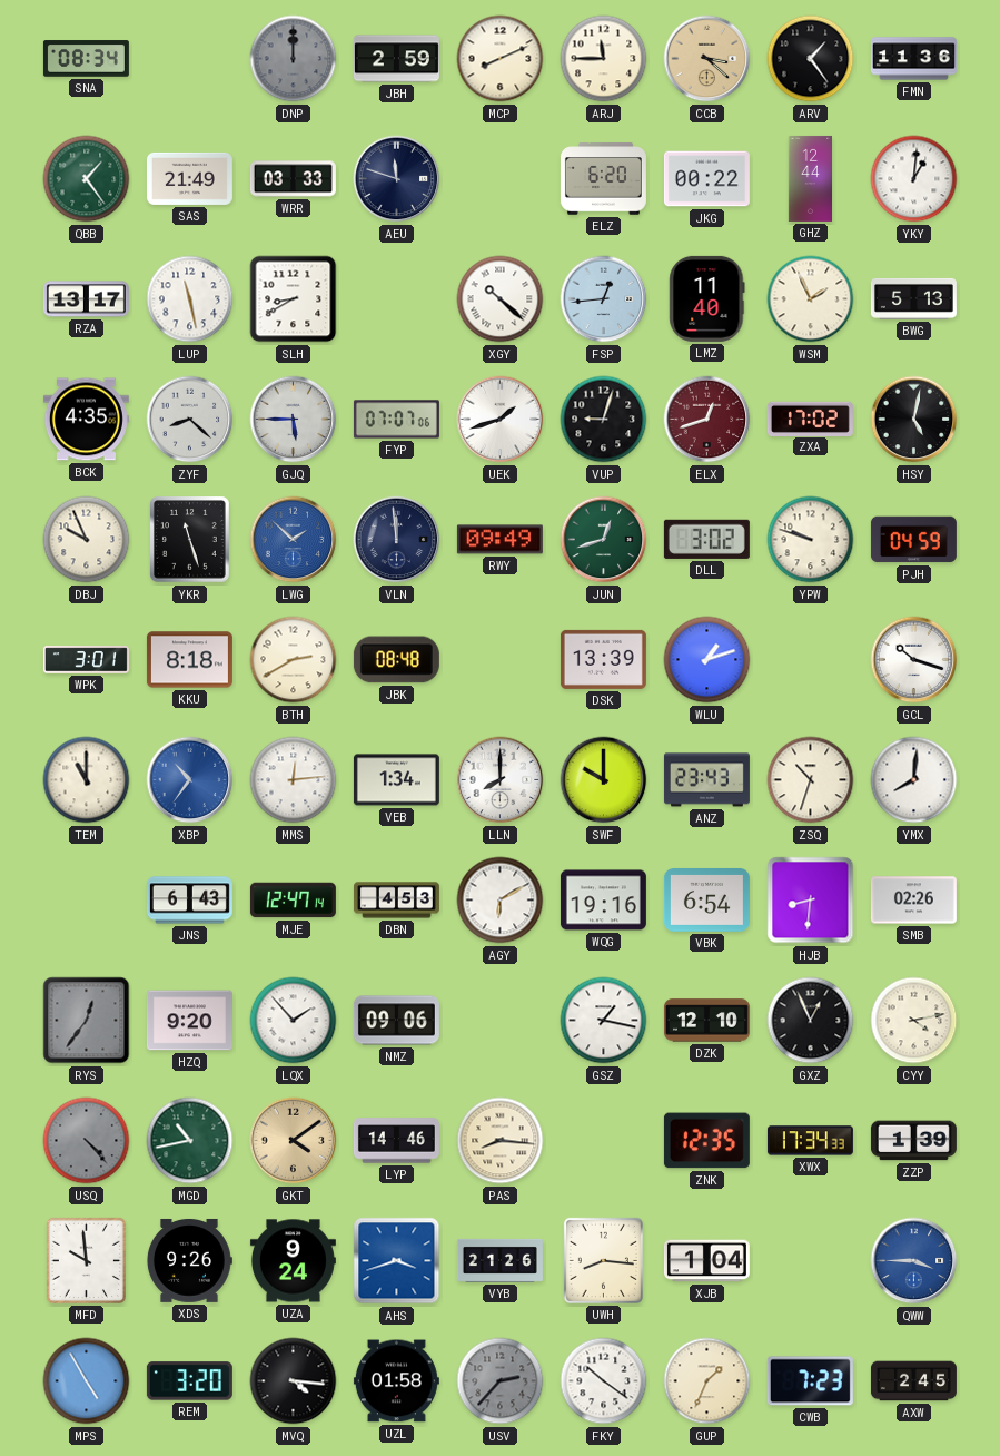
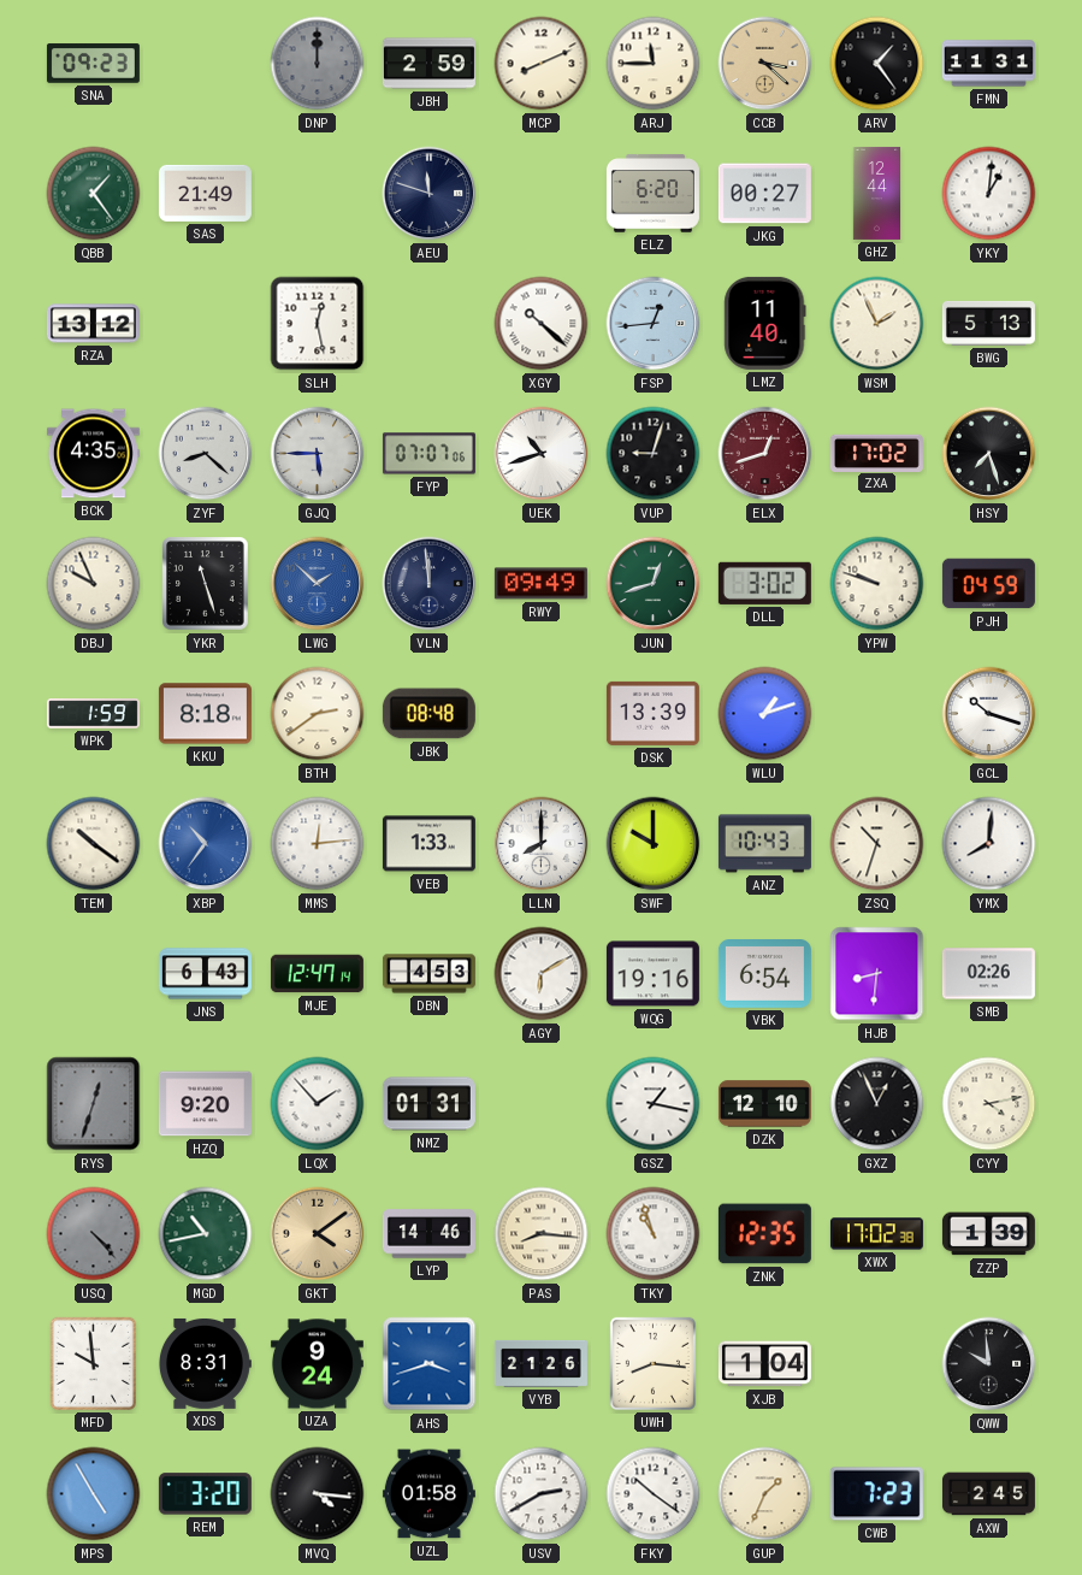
SNA: 08:34 -> 09:23 (93, 64)
FMN: 11:36 -> 11:31 (988, 64)
WRR: 03:33 -> none (293, 179)
JKG: 00:22 -> 00:27 (764, 194)
RZA: 13:17 -> 13:12 (93, 324)
LUP: 11:28 -> none (190, 299)
SLH: 8:40 -> 12:28 (318, 324)
UEK: 1:42 -> 10:42 (542, 454)
HSY: 5:02 -> 7:27 (989, 454)
WPK: 3:01 -> 1:59 (93, 714)
BTH: 2:40 -> 2:39 (318, 714)
TEM: 11:00 -> 10:21 (94, 844)
VEB: 1:34 -> 1:33 (428, 844)
ANZ: 23:43 -> 10:43 (764, 844)
RYS: 12:36 -> 12:33 (94, 1104)
NMZ: 09:06 -> 01:31 (428, 1104)
TKY: none -> 10:57 (654, 1234)
XWX: 17:34 -> 17:02 (876, 1234)
XDS: 9:26 -> 8:31 (206, 1363)
QWW: 3:45 -> 9:59 (989, 1364)
QWW dial: blue -> black (989, 1364)
USV: 2:37 -> 2:40 (542, 1494)
USV dial: grey -> white (542, 1494)
